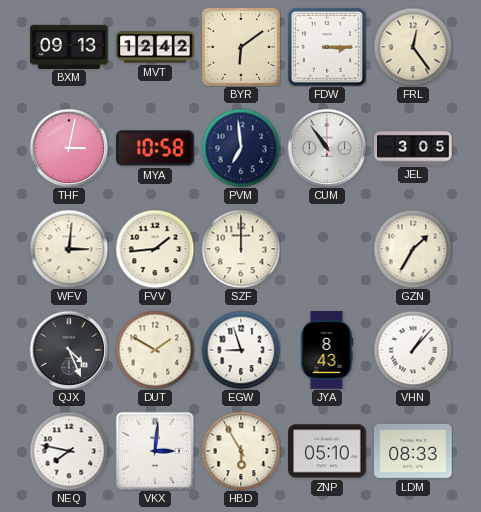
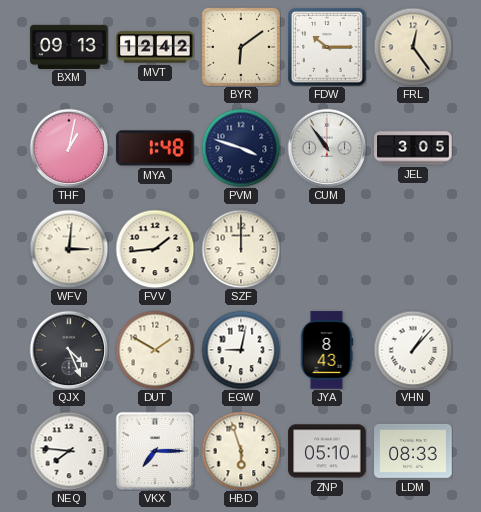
FDW: 3:15 -> 10:15 (327, 47)
THF: 3:02 -> 1:02 (69, 148)
MYA: 10:58 -> 1:48 (155, 148)
PVM: 6:59 -> 3:48 (241, 148)
GZN: 1:35 -> none (413, 249)
EGW: 8:57 -> 9:02 (241, 350)
NEQ: 7:47 -> 7:46 (69, 451)
VKX: 3:01 -> 7:15 (155, 451)
HBD: 5:55 -> 5:57 (241, 451)
